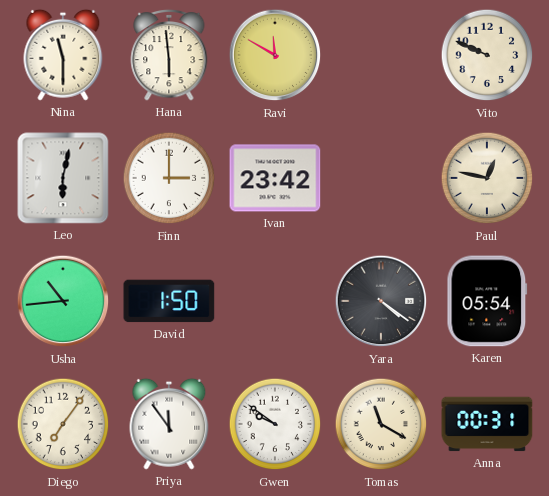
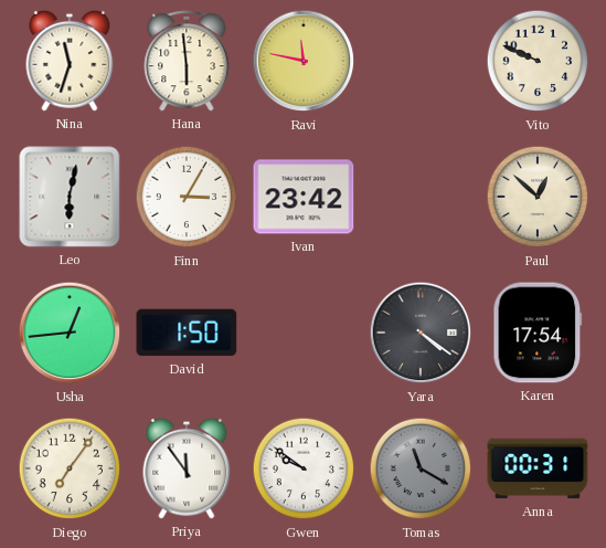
Nina: 11:30 -> 11:33 (70, 61)
Ravi: 11:50 -> 11:47 (304, 61)
Finn: 3:00 -> 3:05 (187, 197)
Paul: 12:47 -> 12:52 (538, 197)
Usha: 10:44 -> 12:44 (70, 333)
Karen: 05:54 -> 17:54 (538, 333)
Tomas dial: cream -> grey (421, 468)
